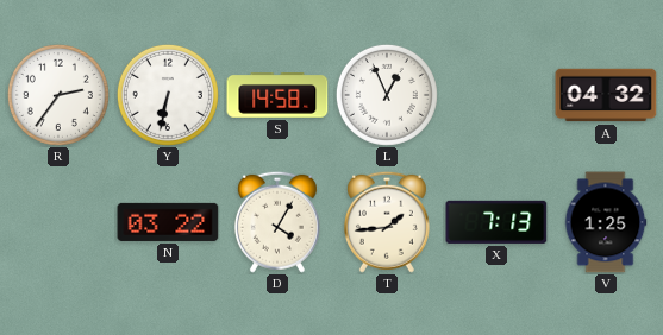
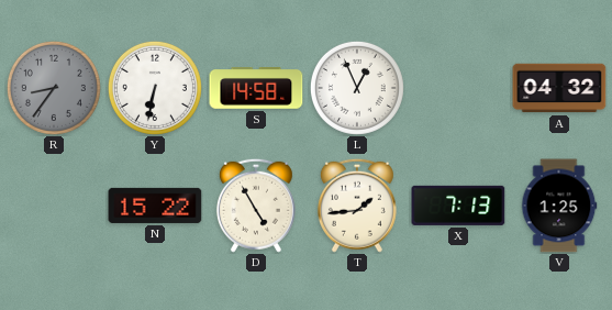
R: 2:36 -> 8:36 (54, 88)
R dial: white -> grey (54, 88)
N: 03:22 -> 15:22 (155, 206)
D: 4:05 -> 4:55 (256, 206)
